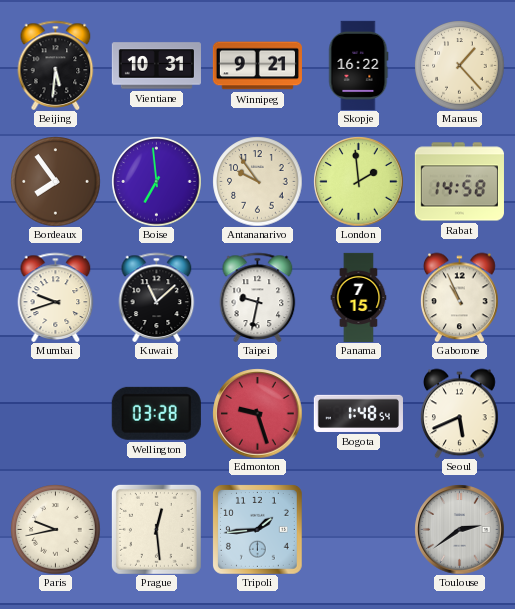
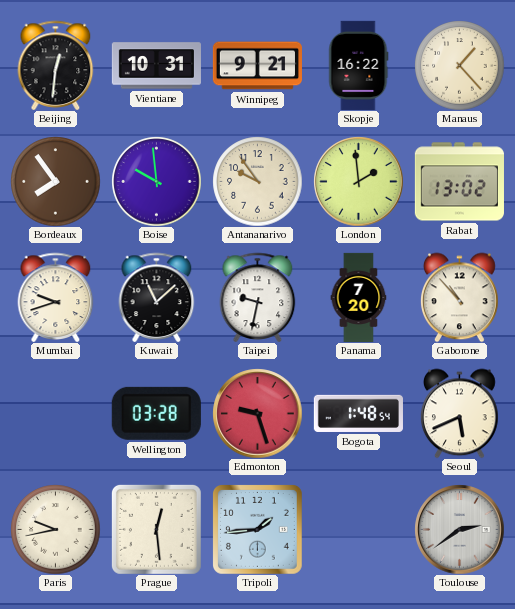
Beijing: 5:31 -> 12:31 (56, 65)
Boise: 6:59 -> 9:59 (156, 181)
Rabat: 14:58 -> 13:02 (459, 182)
Panama: 7:15 -> 7:20 (359, 297)
Gaborone: 10:56 -> 10:53 (460, 297)
